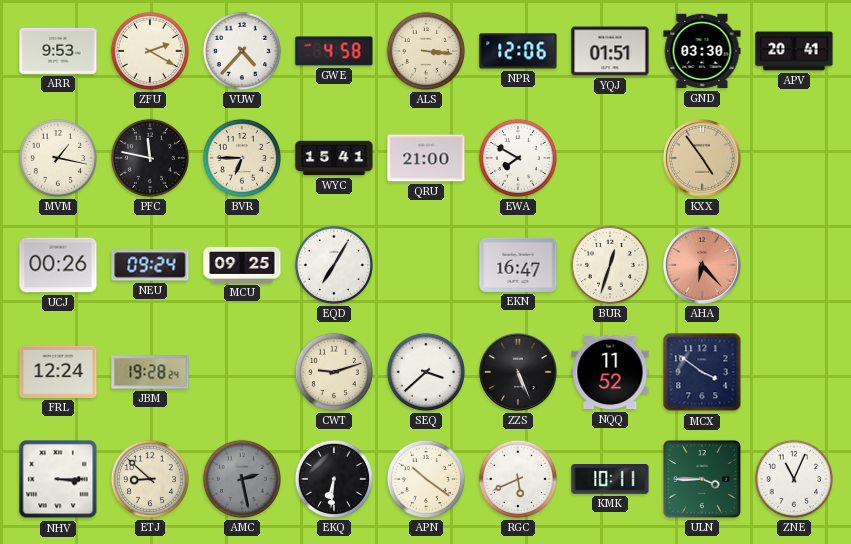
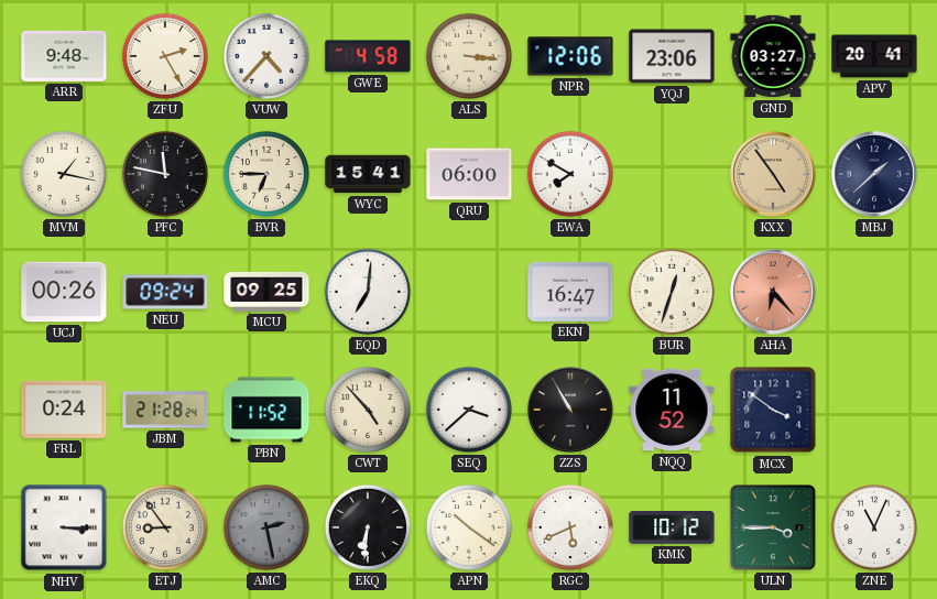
ARR: 9:53 -> 9:48 (64, 56)
ZFU: 2:20 -> 2:25 (165, 56)
YQJ: 01:51 -> 23:06 (672, 56)
GND: 03:30 -> 03:27 (773, 56)
QRU: 21:00 -> 06:00 (469, 174)
MBJ: none -> 1:38 (875, 175)
EQD: 7:05 -> 7:01 (368, 292)
FRL: 12:24 -> 0:24 (64, 410)
JBM: 19:28 -> 21:28 (165, 410)
PBN: none -> 11:52 (266, 410)
CWT: 9:12 -> 4:53 (368, 410)
ZZS: 5:26 -> 10:55 (571, 411)
ETJ: 8:52 -> 8:54 (165, 527)
KMK: 10:11 -> 10:12 (672, 529)
